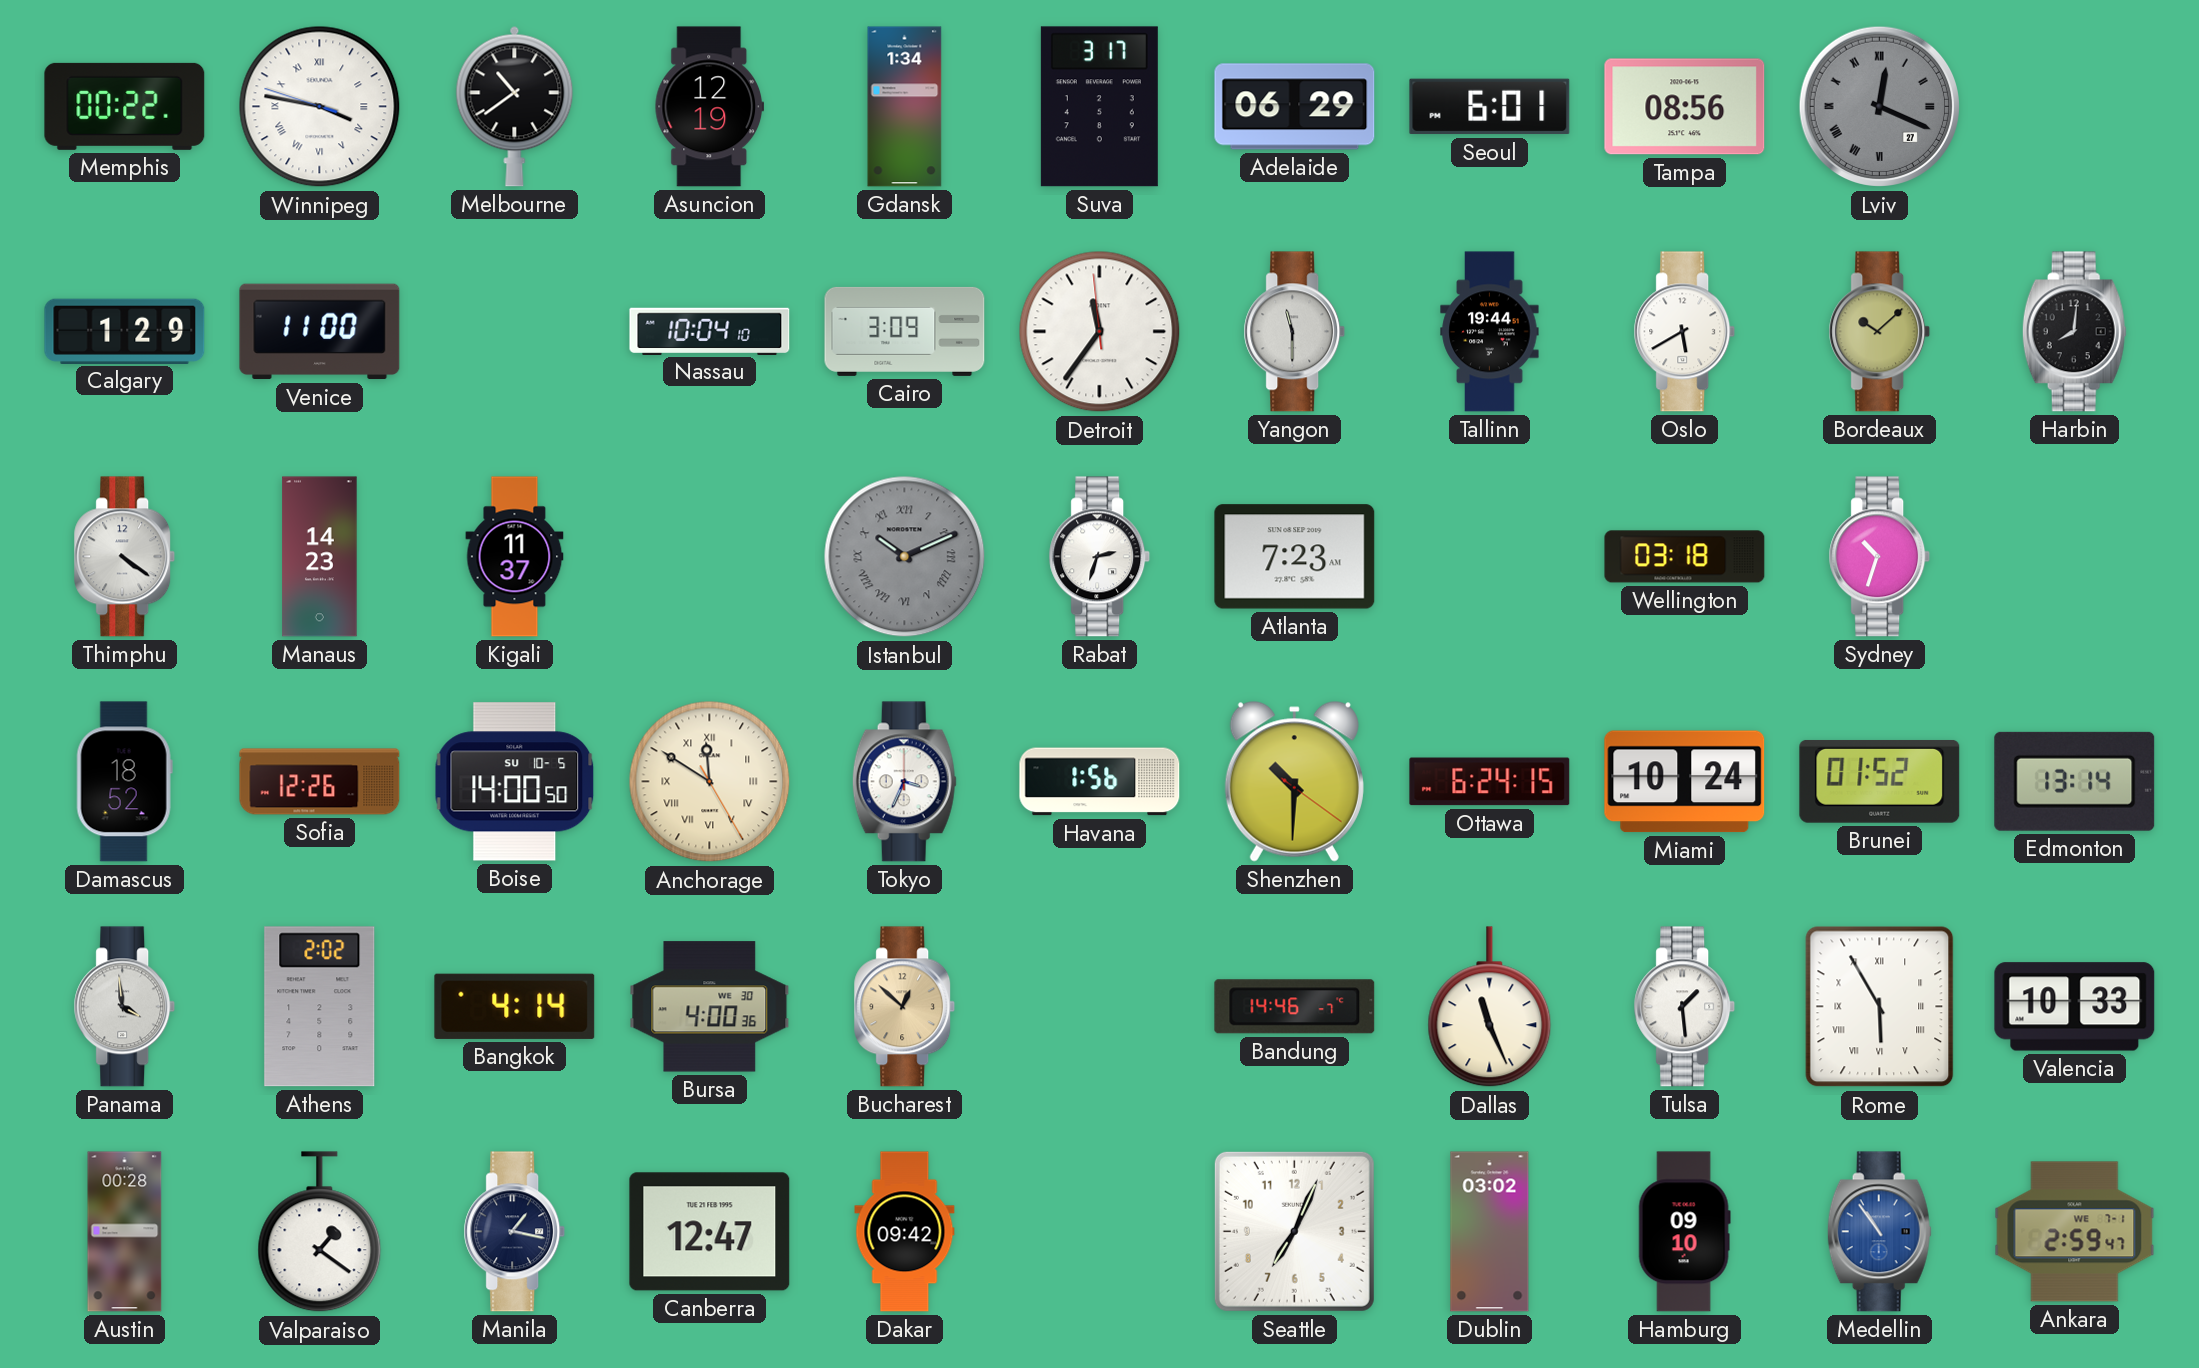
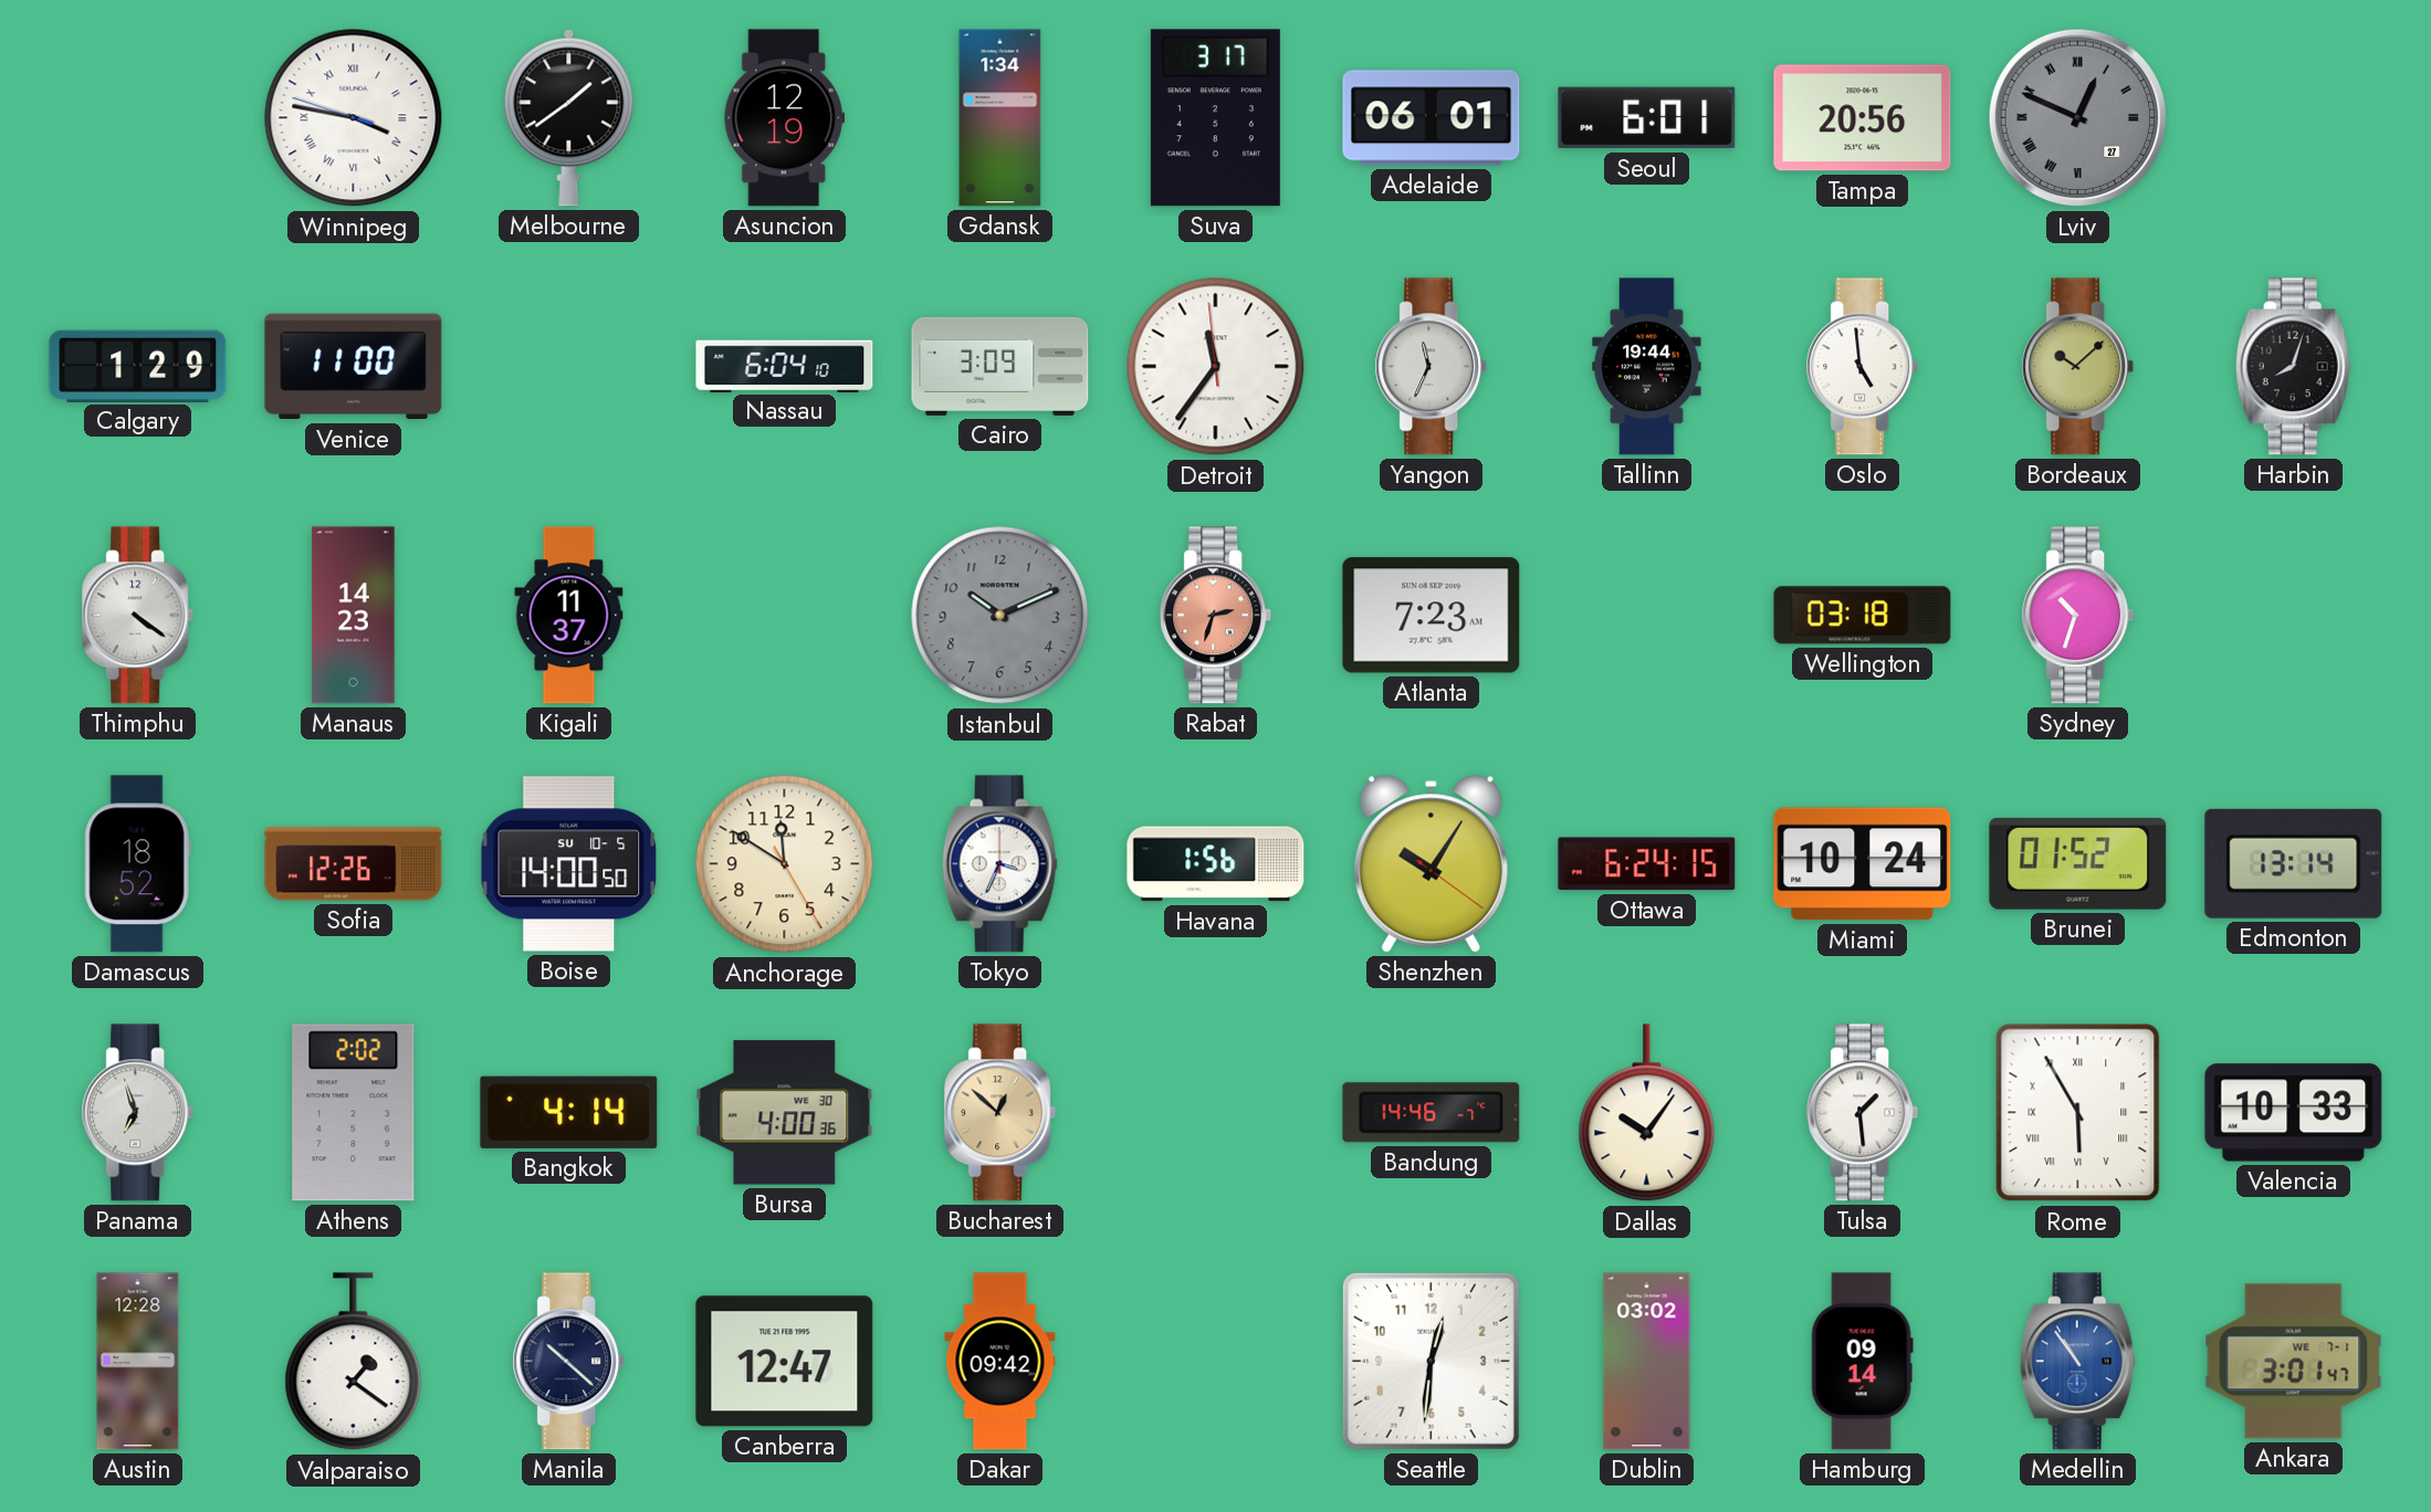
Memphis: 00:22 -> none (125, 106)
Melbourne: 10:39 -> 1:39 (569, 117)
Adelaide: 06:29 -> 06:01 (1432, 118)
Tampa: 08:56 -> 20:56 (1863, 118)
Lviv: 12:19 -> 12:49 (2078, 118)
Nassau: 10:04 -> 6:04 (785, 366)
Yangon: 11:30 -> 11:34 (1432, 367)
Oslo: 5:40 -> 4:59 (1863, 367)
Harbin: 8:01 -> 8:03 (2293, 367)
Istanbul numerals: Roman -> Arabic (1000, 616)
Rabat dial: white -> salmon (1216, 616)
Anchorage numerals: Roman -> Arabic (785, 864)
Shenzhen: 10:30 -> 10:05 (1431, 864)
Panama: 3:59 -> 6:57 (138, 1113)
Dallas: 11:26 -> 10:06 (1647, 1113)
Austin: 00:28 -> 12:28 (138, 1362)
Manila: 1:17 -> 10:22 (569, 1362)
Seattle: 7:04 -> 12:31 (1431, 1361)
Hamburg: 09:10 -> 09:14 (1862, 1362)
Ankara: 2:59 -> 3:01 (2294, 1362)
